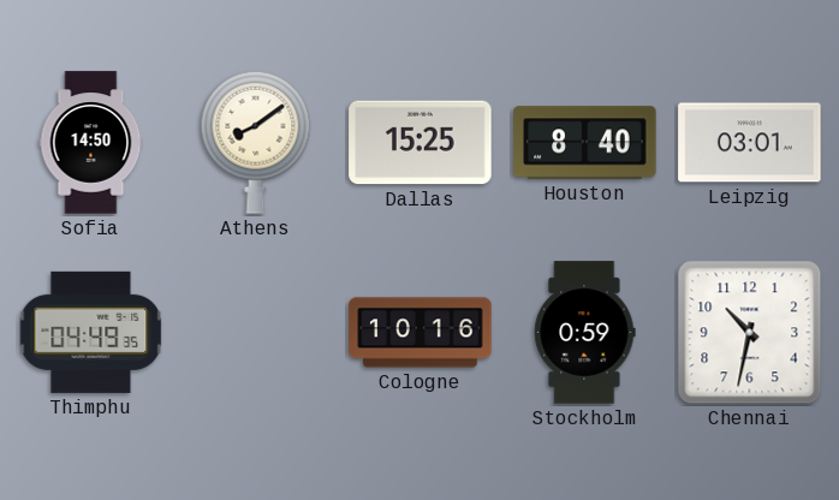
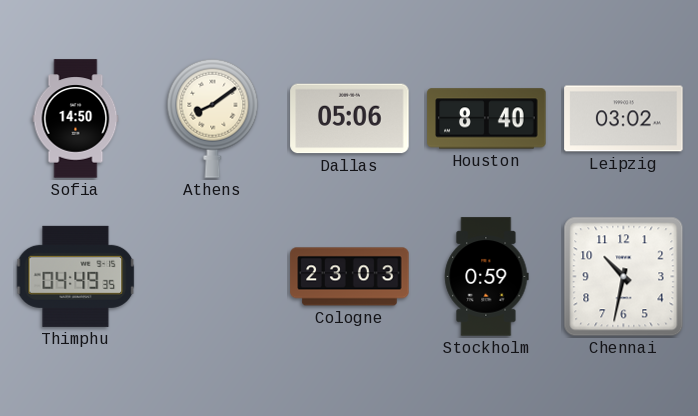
Dallas: 15:25 -> 05:06 (350, 119)
Leipzig: 03:01 -> 03:02 (624, 119)
Cologne: 10:16 -> 23:03 (350, 277)
